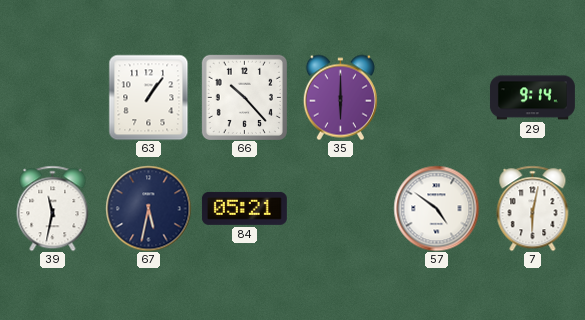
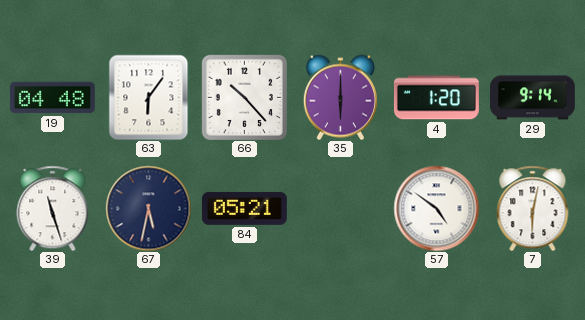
19: none -> 04:48 (52, 98)
63: 1:06 -> 6:06 (149, 97)
4: none -> 1:20 (436, 98)
39: 11:32 -> 11:27 (53, 208)
